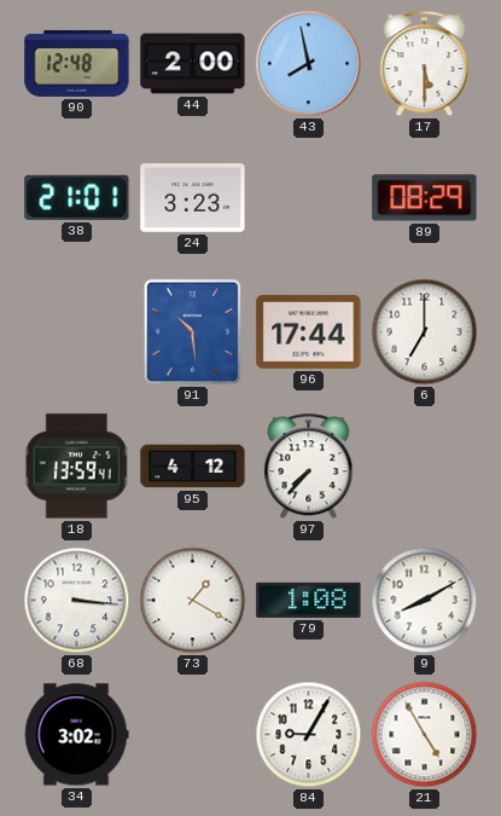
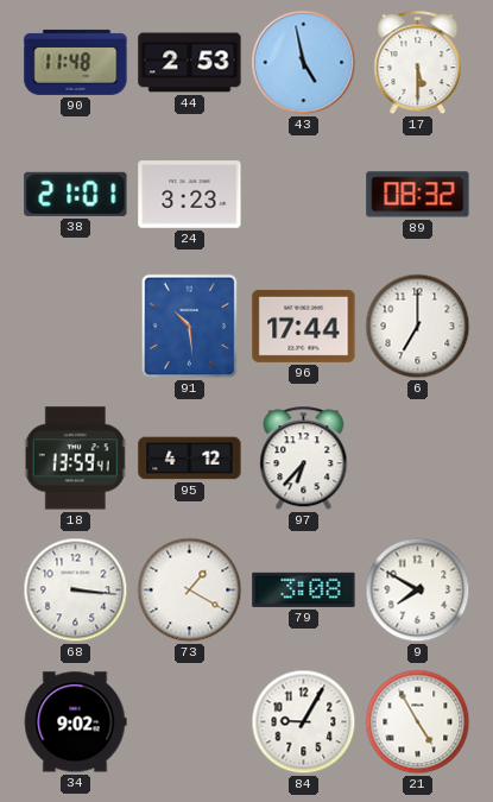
90: 12:48 -> 11:48 (76, 62)
44: 2:00 -> 2:53 (190, 63)
43: 7:58 -> 4:58 (304, 63)
89: 08:29 -> 08:32 (418, 195)
97: 7:37 -> 6:37 (304, 459)
79: 1:08 -> 3:08 (304, 589)
9: 8:10 -> 7:50 (418, 591)
34: 3:02 -> 9:02 (75, 722)
